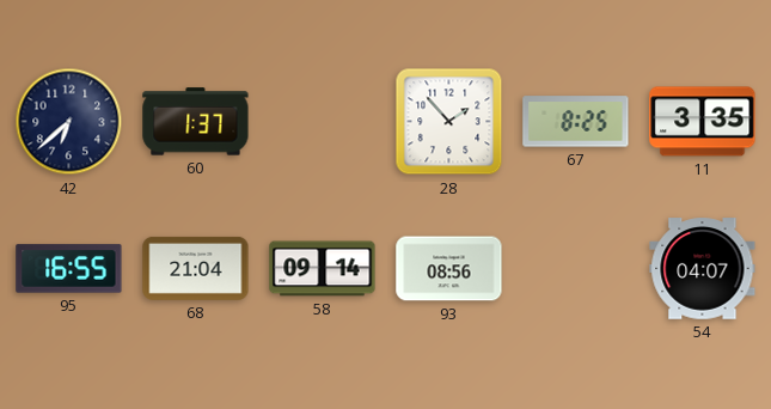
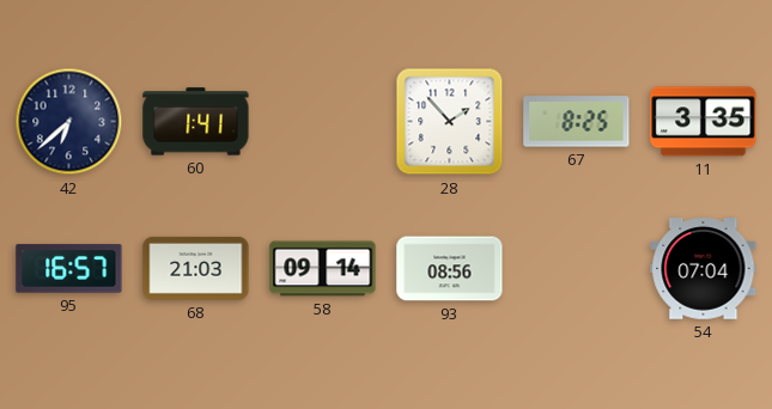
60: 1:37 -> 1:41 (196, 122)
95: 16:55 -> 16:57 (69, 269)
68: 21:04 -> 21:03 (196, 268)
54: 04:07 -> 07:04 (704, 269)
